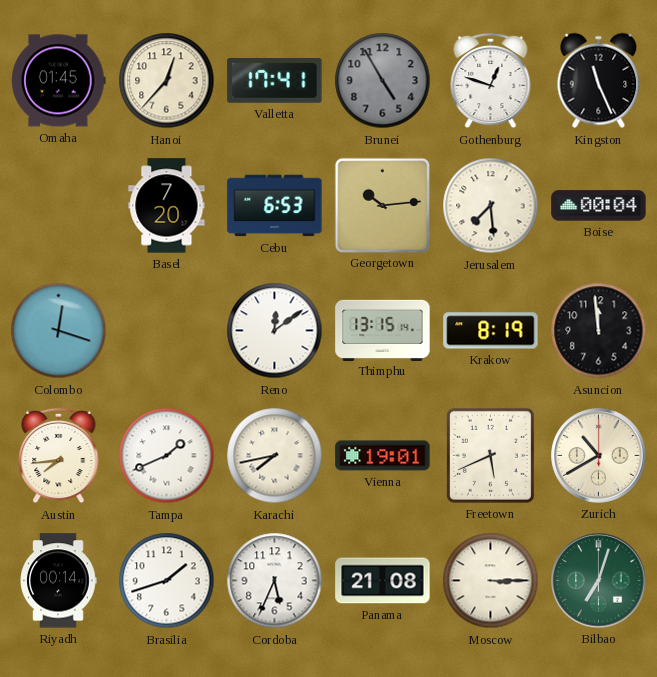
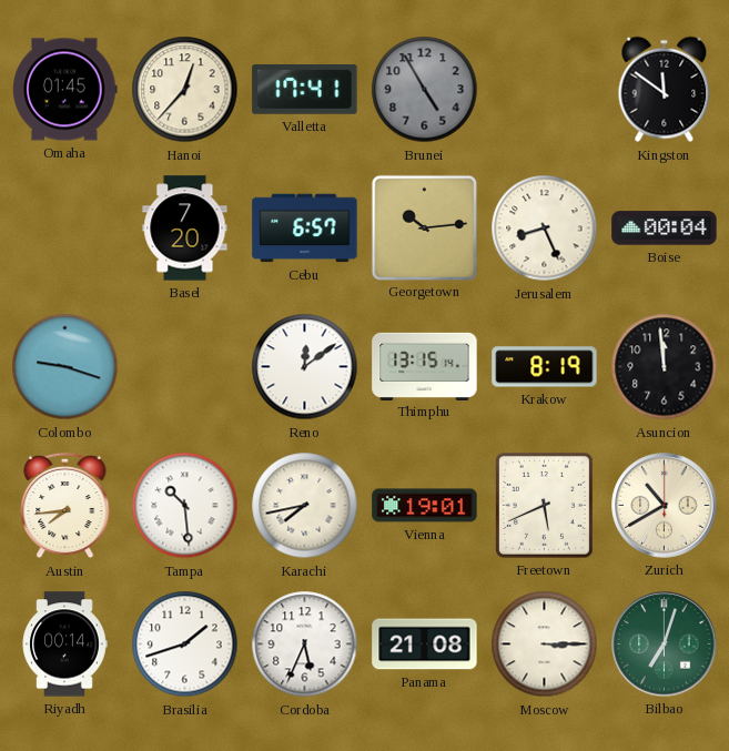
Gothenburg: 12:48 -> none (491, 81)
Kingston: 11:26 -> 11:51 (665, 90)
Cebu: 6:53 -> 6:57 (305, 229)
Jerusalem: 7:29 -> 8:26 (545, 229)
Colombo: 12:18 -> 9:18 (65, 367)
Tampa: 1:41 -> 10:29 (185, 506)
